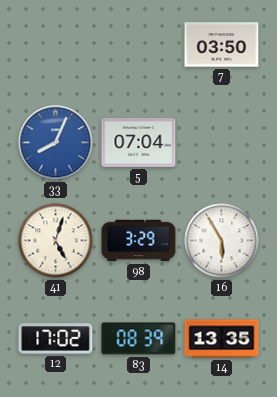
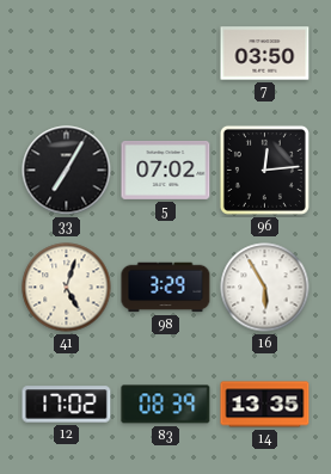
33: 8:04 -> 7:05 (67, 171)
33 dial: blue -> black (67, 171)
5: 07:04 -> 07:02 (166, 170)
96: none -> 12:14 (264, 170)
